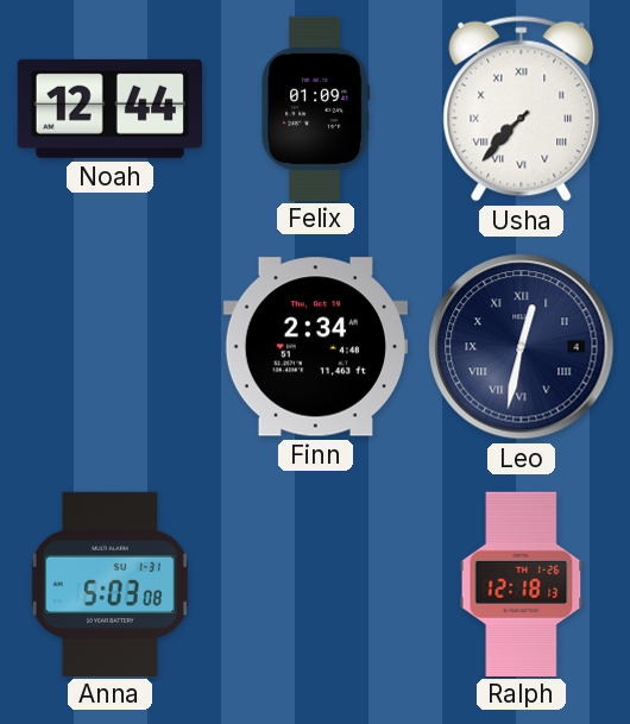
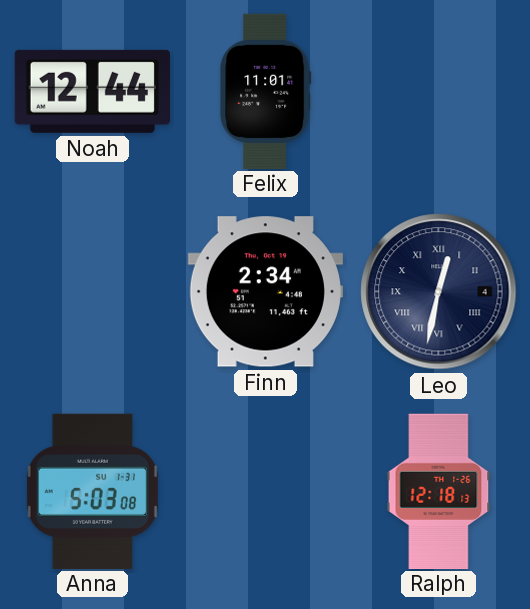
Felix: 01:09 -> 11:01 (266, 91)
Usha: 7:37 -> none (522, 109)
